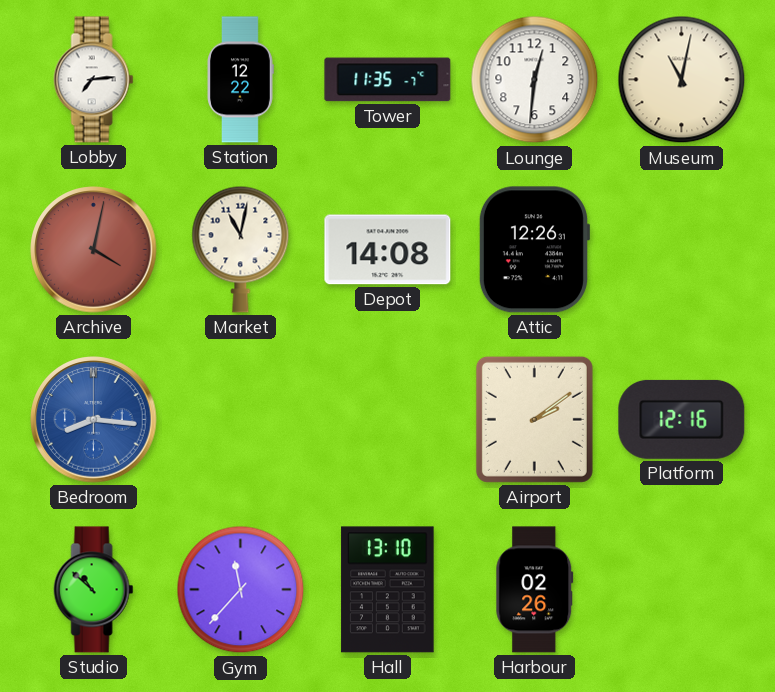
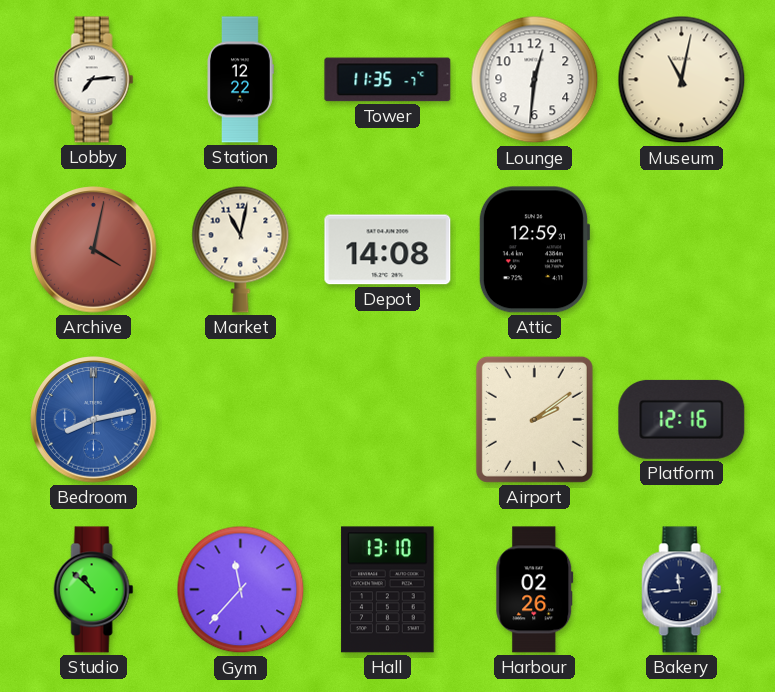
Attic: 12:26 -> 12:59 (533, 250)
Bedroom: 8:16 -> 8:13 (94, 420)
Bakery: none -> 11:44 (682, 590)
